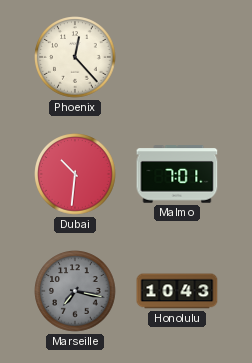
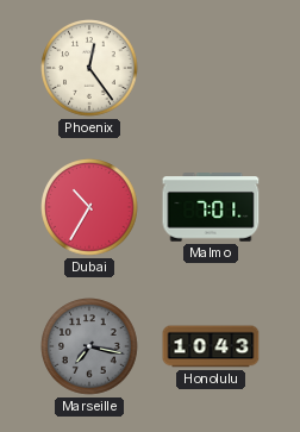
Phoenix: 12:23 -> 12:24 (89, 68)
Dubai: 10:31 -> 10:35 (89, 207)
